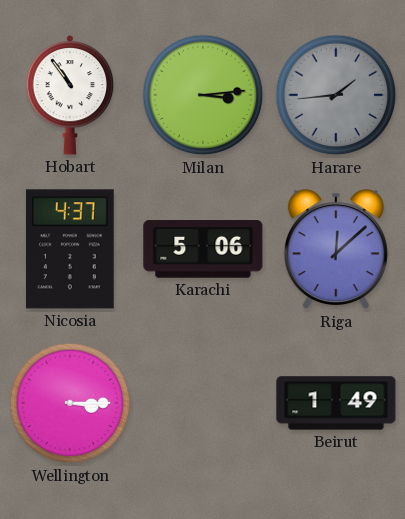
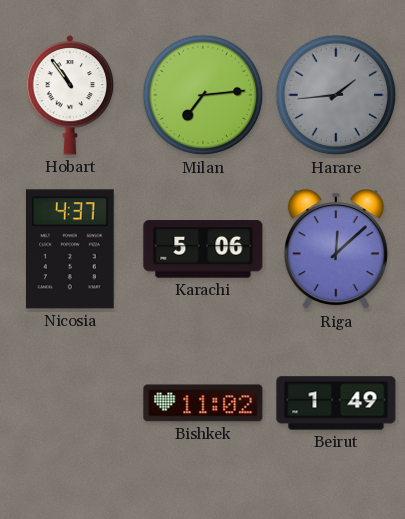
Milan: 3:14 -> 7:14 (203, 95)
Wellington: 3:15 -> none (70, 403)
Bishkek: none -> 11:02 (203, 403)
